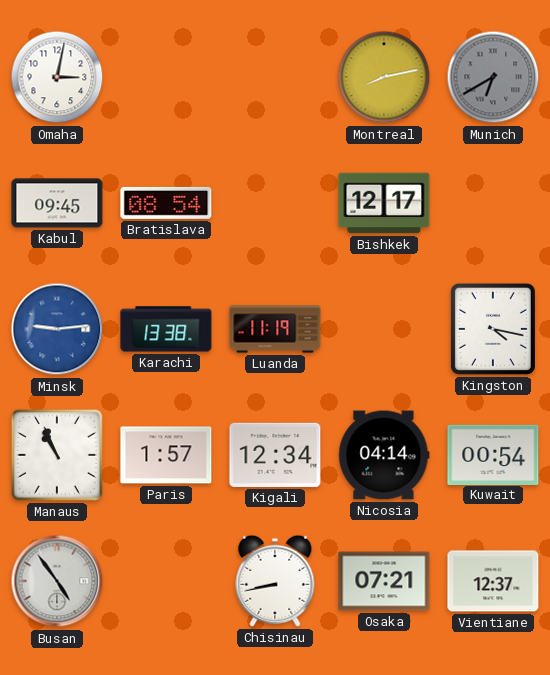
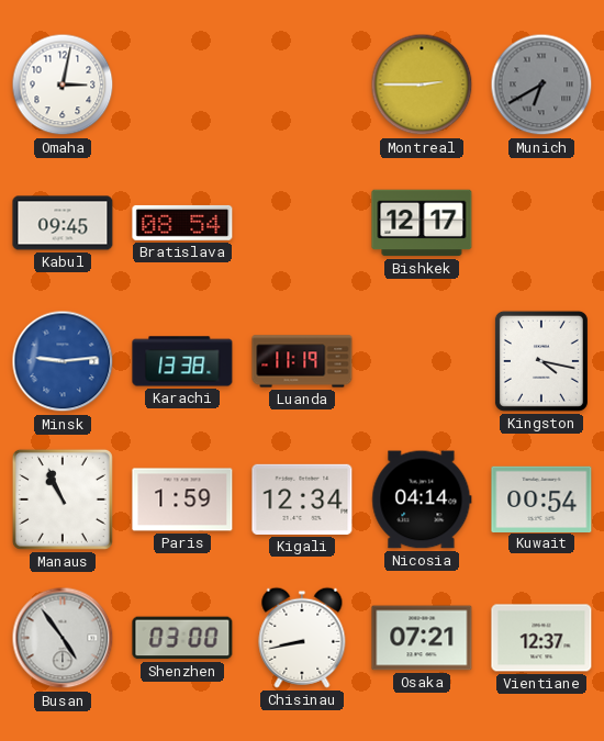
Montreal: 8:13 -> 2:45 (422, 85)
Paris: 1:57 -> 1:59 (182, 499)
Shenzhen: none -> 03:00 (182, 638)
